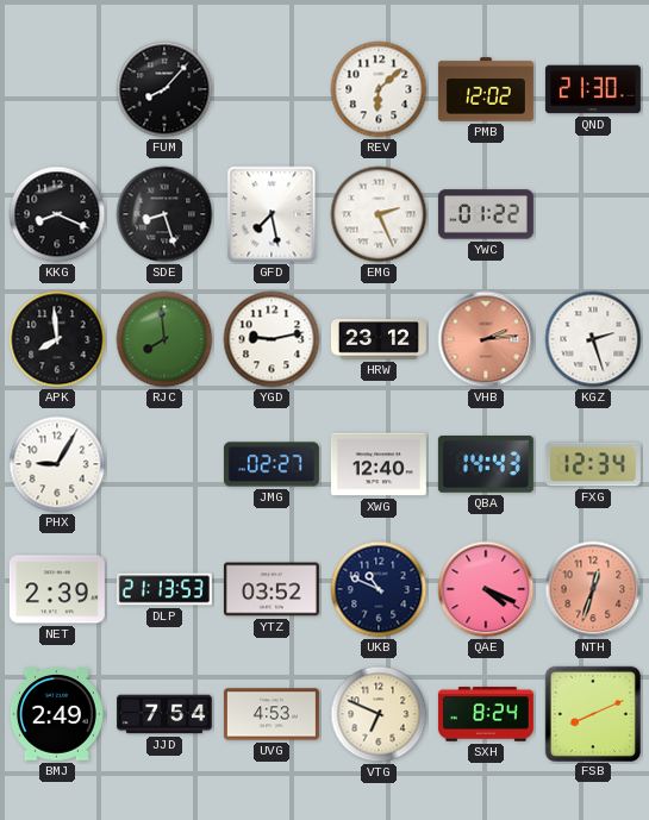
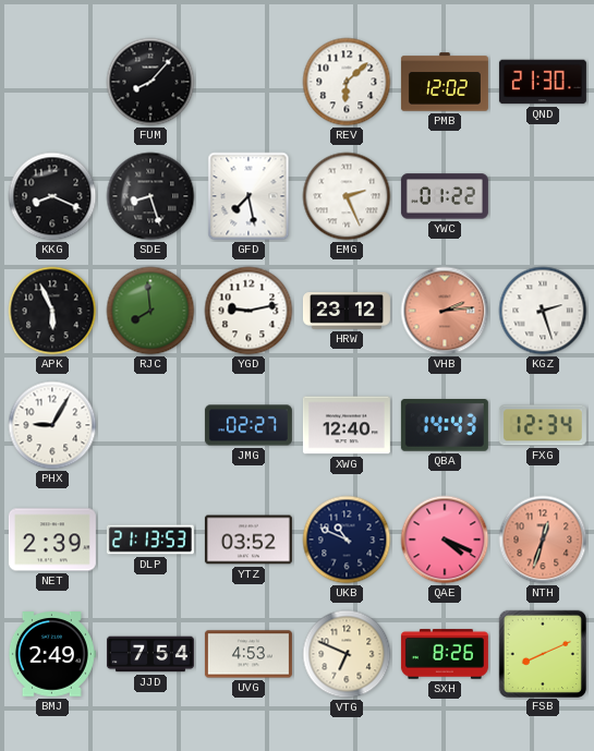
APK: 7:59 -> 5:56 (52, 311)
SXH: 8:24 -> 8:26 (445, 654)
